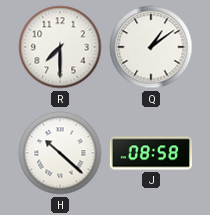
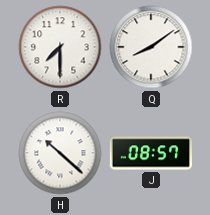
Q: 1:09 -> 8:09 (151, 47)
J: 08:58 -> 08:57 (151, 153)
